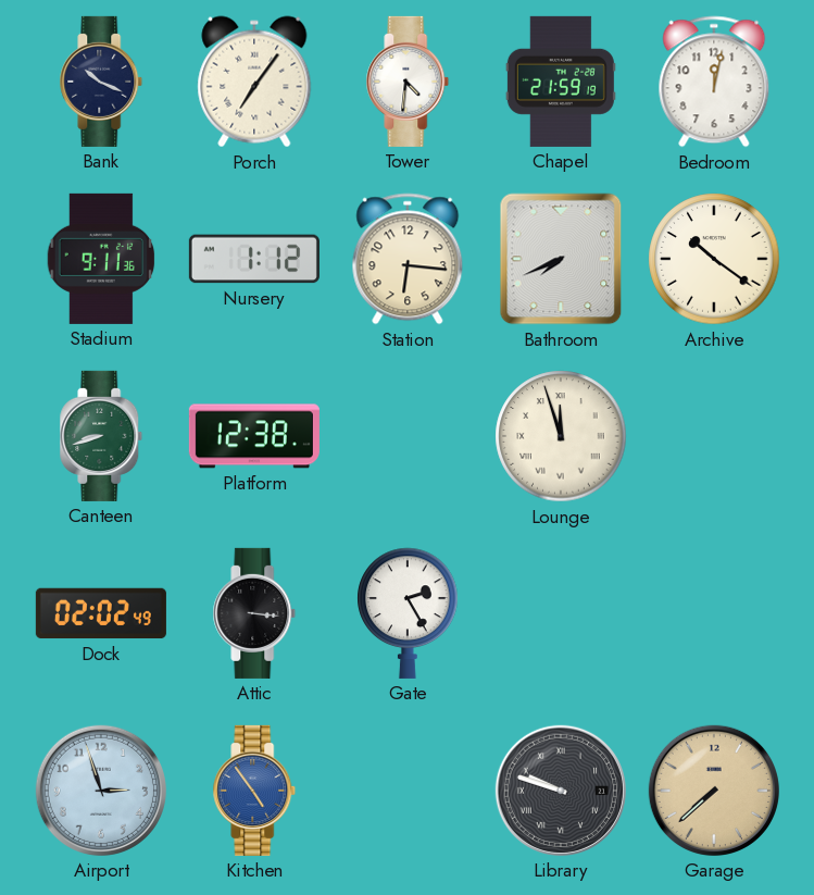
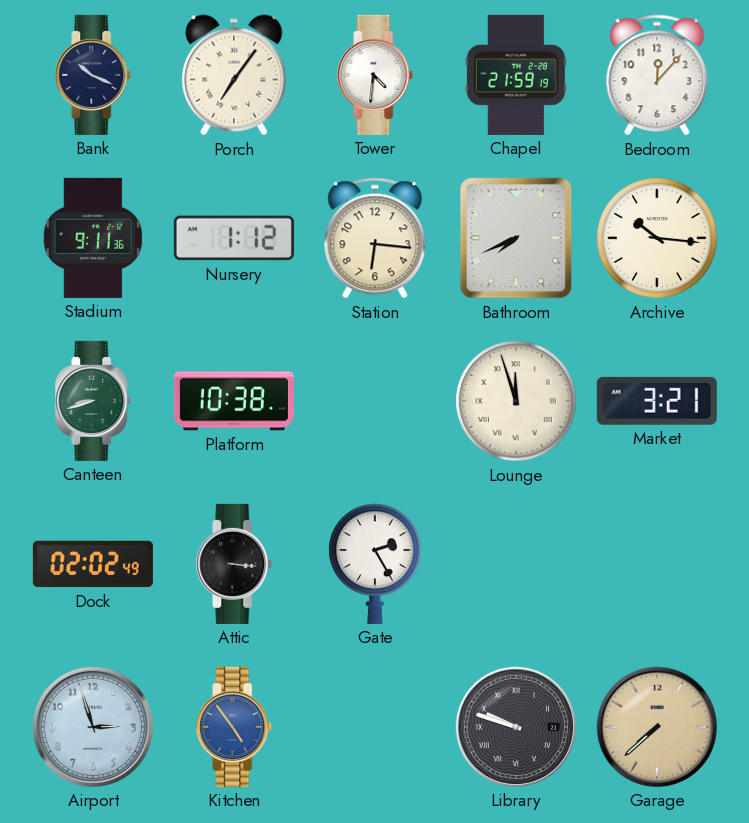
Bedroom: 12:02 -> 12:07 (657, 75)
Archive: 10:21 -> 10:16 (657, 238)
Platform: 12:38 -> 10:38 (234, 401)
Market: none -> 3:21 (657, 401)
